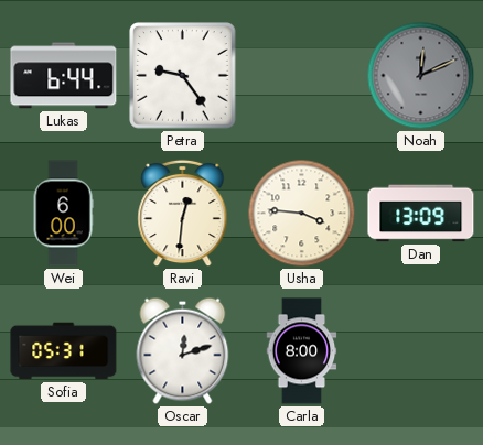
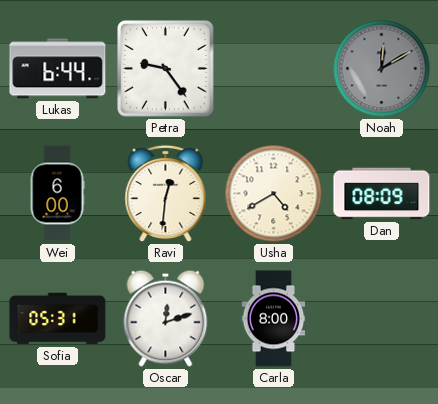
Noah: 12:11 -> 12:10 (382, 69)
Usha: 3:46 -> 4:40 (274, 194)
Dan: 13:09 -> 08:09 (382, 194)
